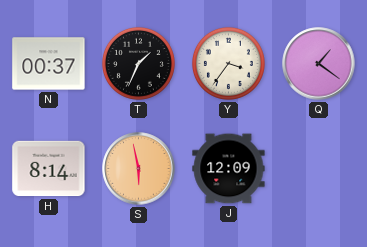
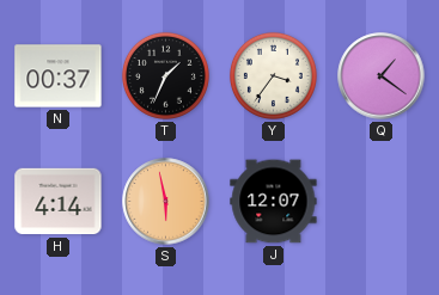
H: 8:14 -> 4:14 (59, 202)
J: 12:09 -> 12:07 (274, 202)
